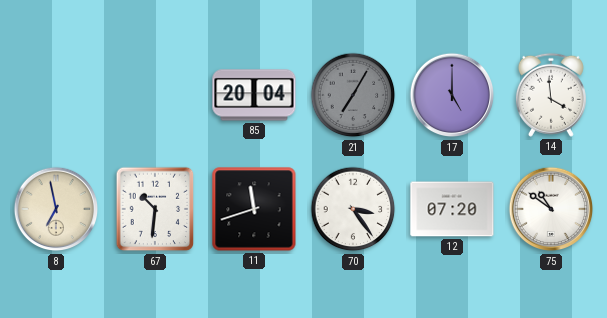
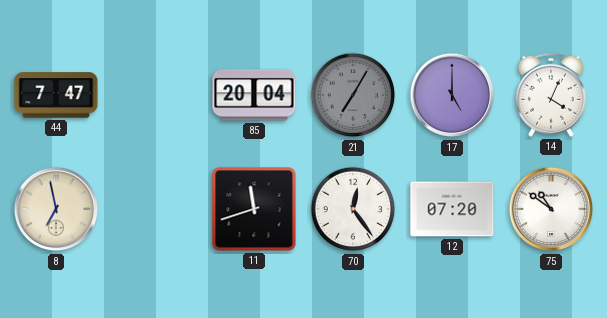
44: none -> 7:47 (56, 95)
14: 3:59 -> 4:04 (551, 95)
67: 10:31 -> none (155, 209)
70: 3:24 -> 12:24 (353, 209)
